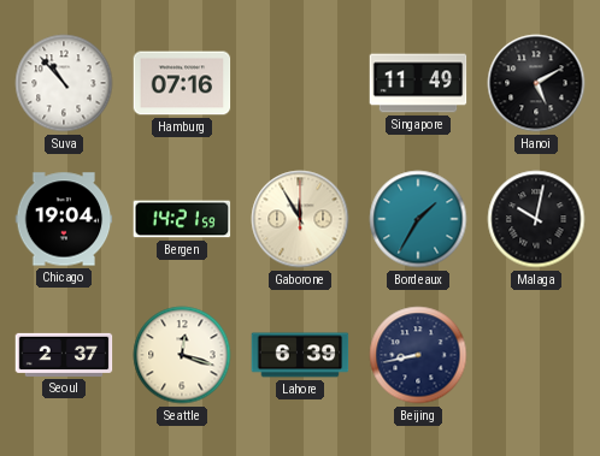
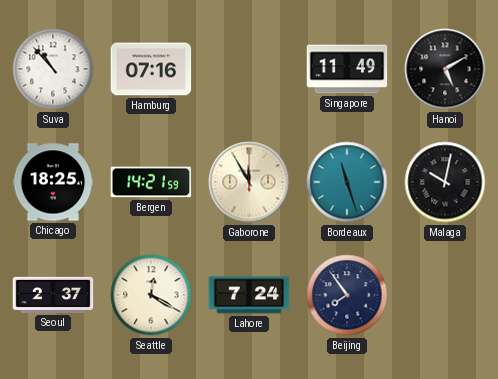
Chicago: 19:04 -> 18:25 (53, 182)
Bordeaux: 1:35 -> 11:27 (347, 182)
Seattle: 12:18 -> 12:20 (151, 295)
Lahore: 6:39 -> 7:24 (249, 295)
Beijing: 8:43 -> 7:54 (347, 295)
